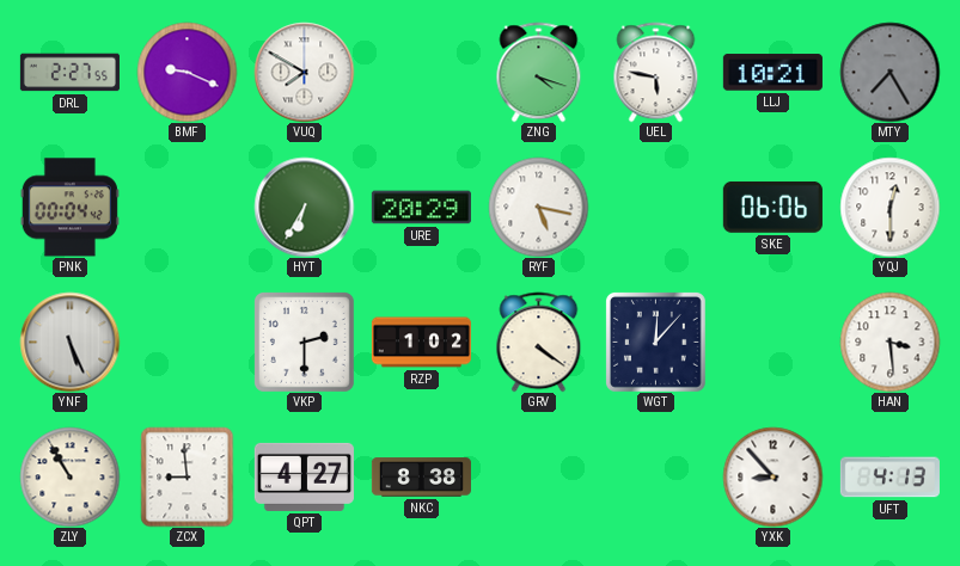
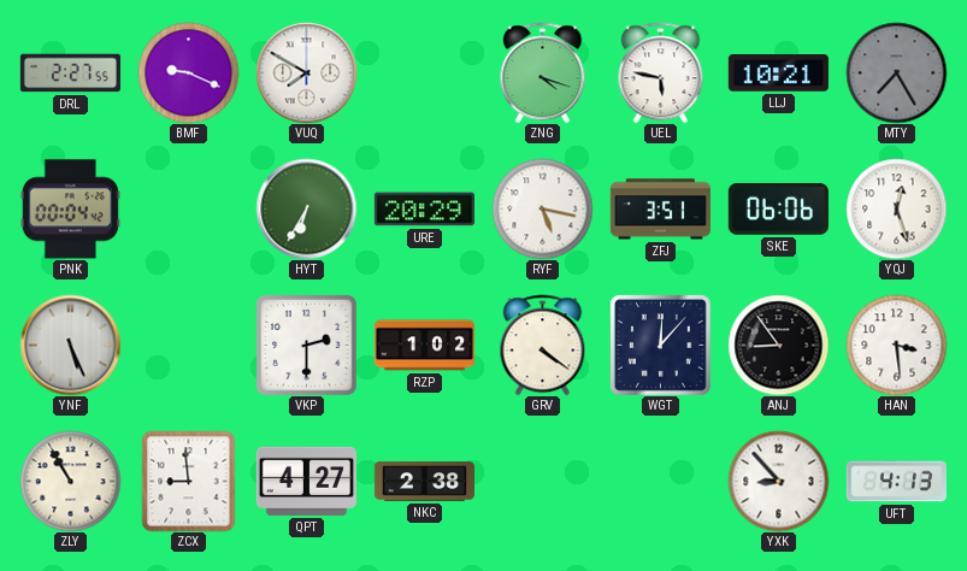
ZFJ: none -> 3:51 (660, 210)
YQJ: 12:30 -> 12:27 (896, 208)
ANJ: none -> 8:54 (778, 345)
NKC: 8:38 -> 2:38 (424, 482)
